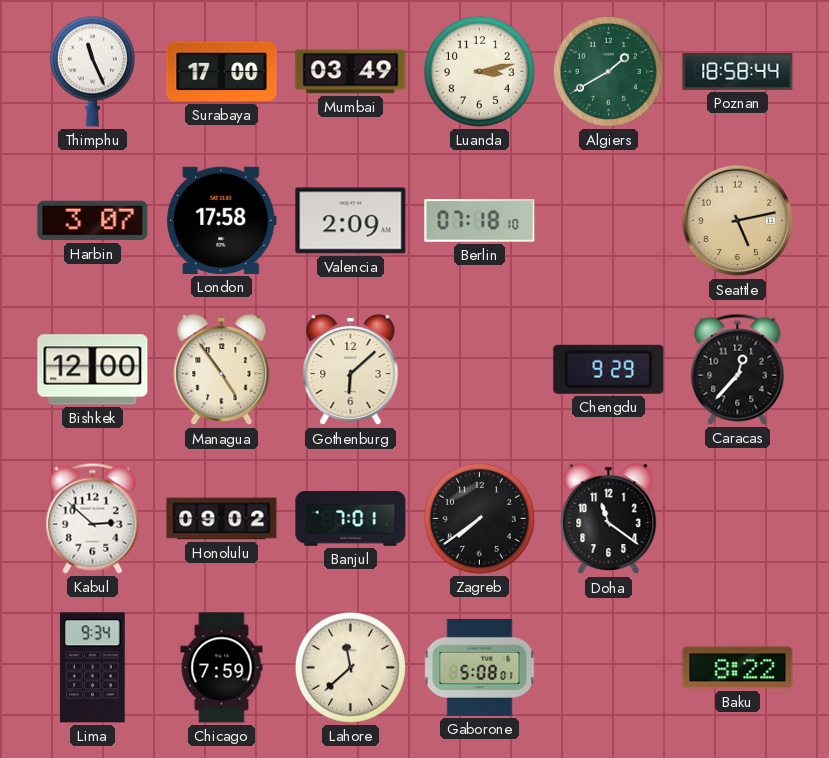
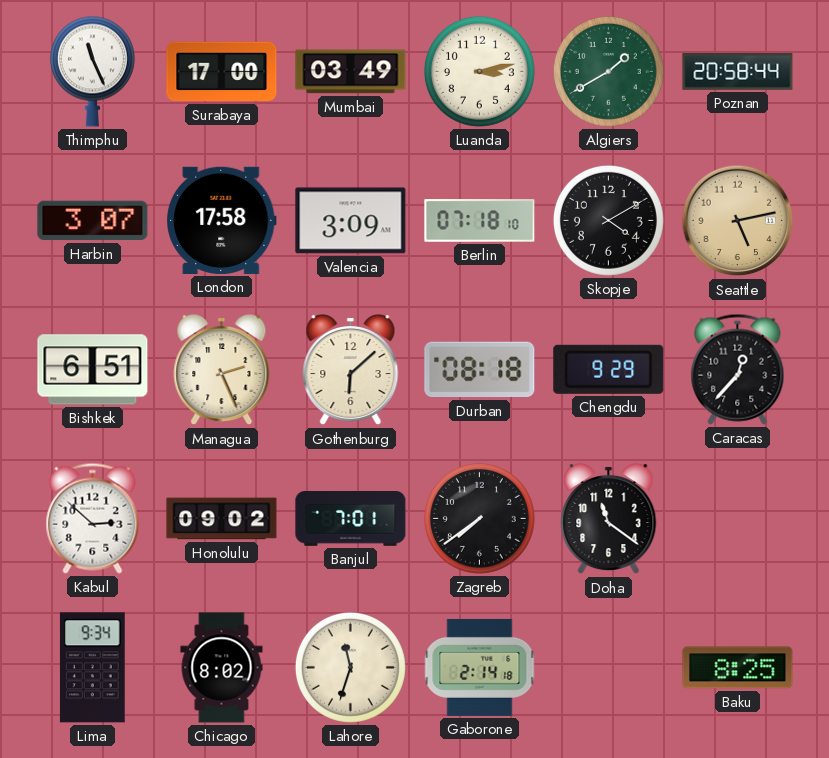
Poznan: 18:58 -> 20:58 (738, 72)
Valencia: 2:09 -> 3:09 (351, 221)
Skopje: none -> 4:10 (608, 220)
Bishkek: 12:00 -> 6:51 (93, 370)
Managua: 4:54 -> 2:26 (222, 370)
Durban: none -> 08:18 (480, 370)
Chicago: 7:59 -> 8:02 (222, 668)
Lahore: 11:38 -> 11:33 (350, 667)
Gaborone: 5:08 -> 2:14 (480, 667)
Baku: 8:22 -> 8:25 (738, 668)
